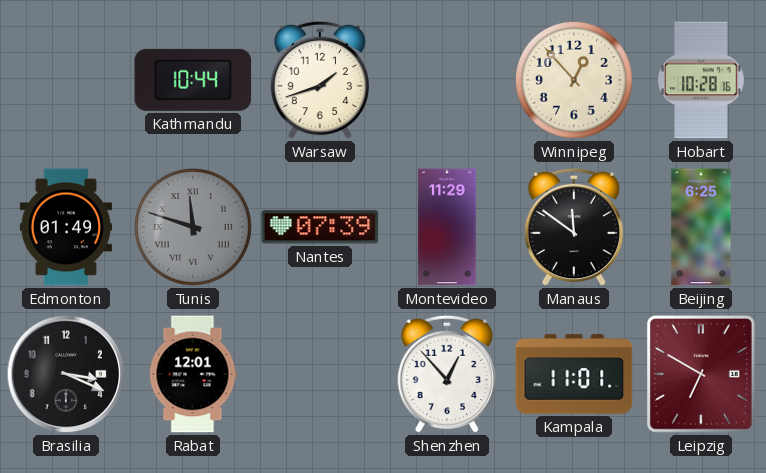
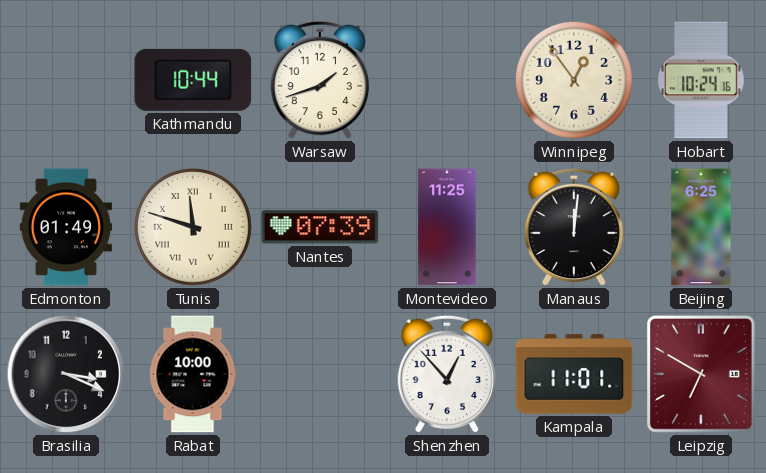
Winnipeg: 12:53 -> 12:54 (574, 80)
Hobart: 10:28 -> 10:24 (701, 80)
Tunis dial: grey -> cream (193, 227)
Montevideo: 11:29 -> 11:25 (447, 227)
Manaus: 11:51 -> 12:01 (573, 227)
Rabat: 12:01 -> 10:00 (193, 374)
